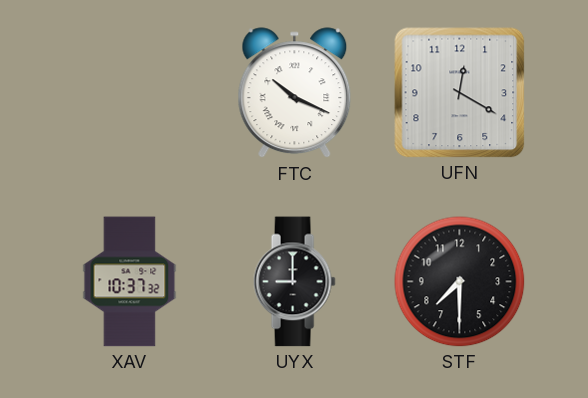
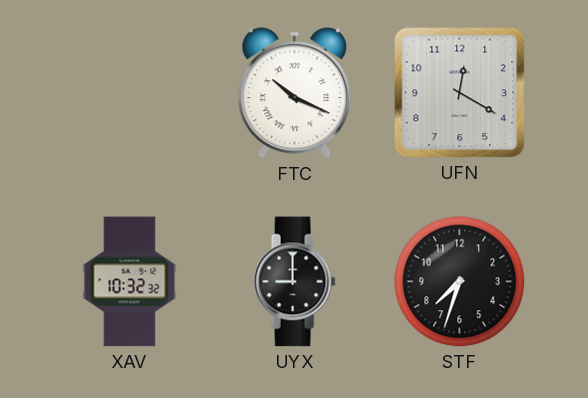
XAV: 10:37 -> 10:32 (130, 282)
STF: 7:30 -> 7:33 (460, 282)
